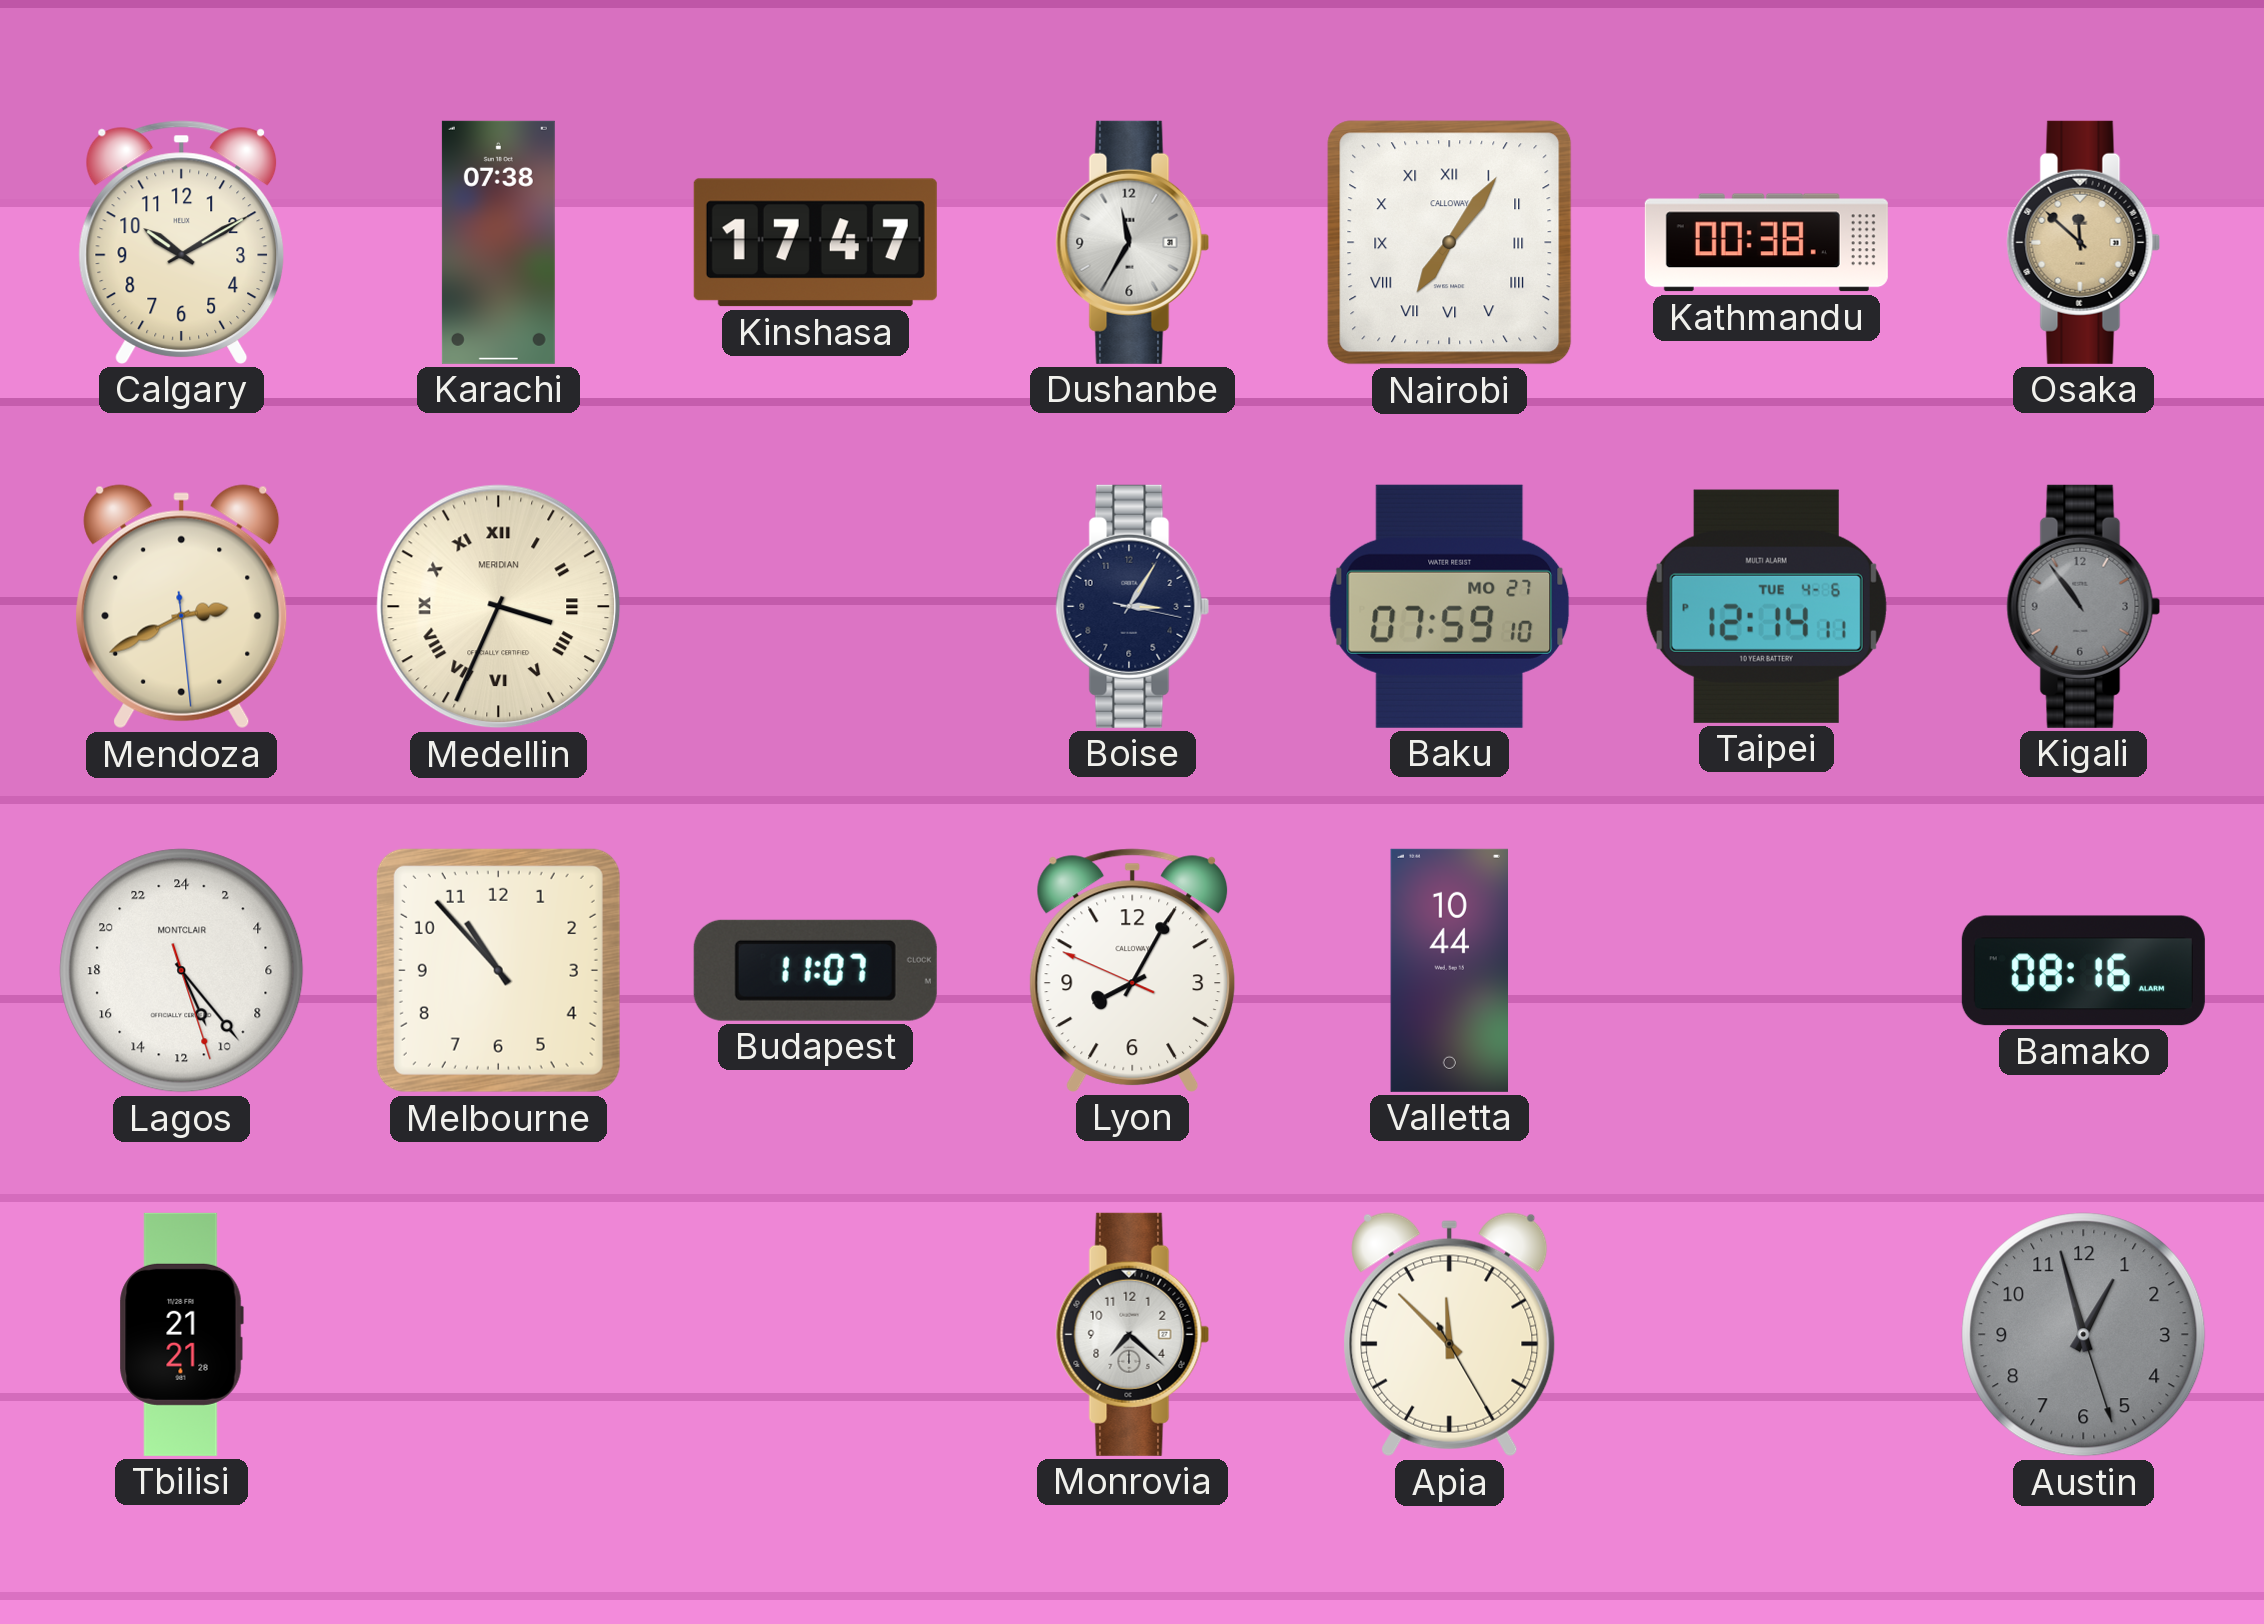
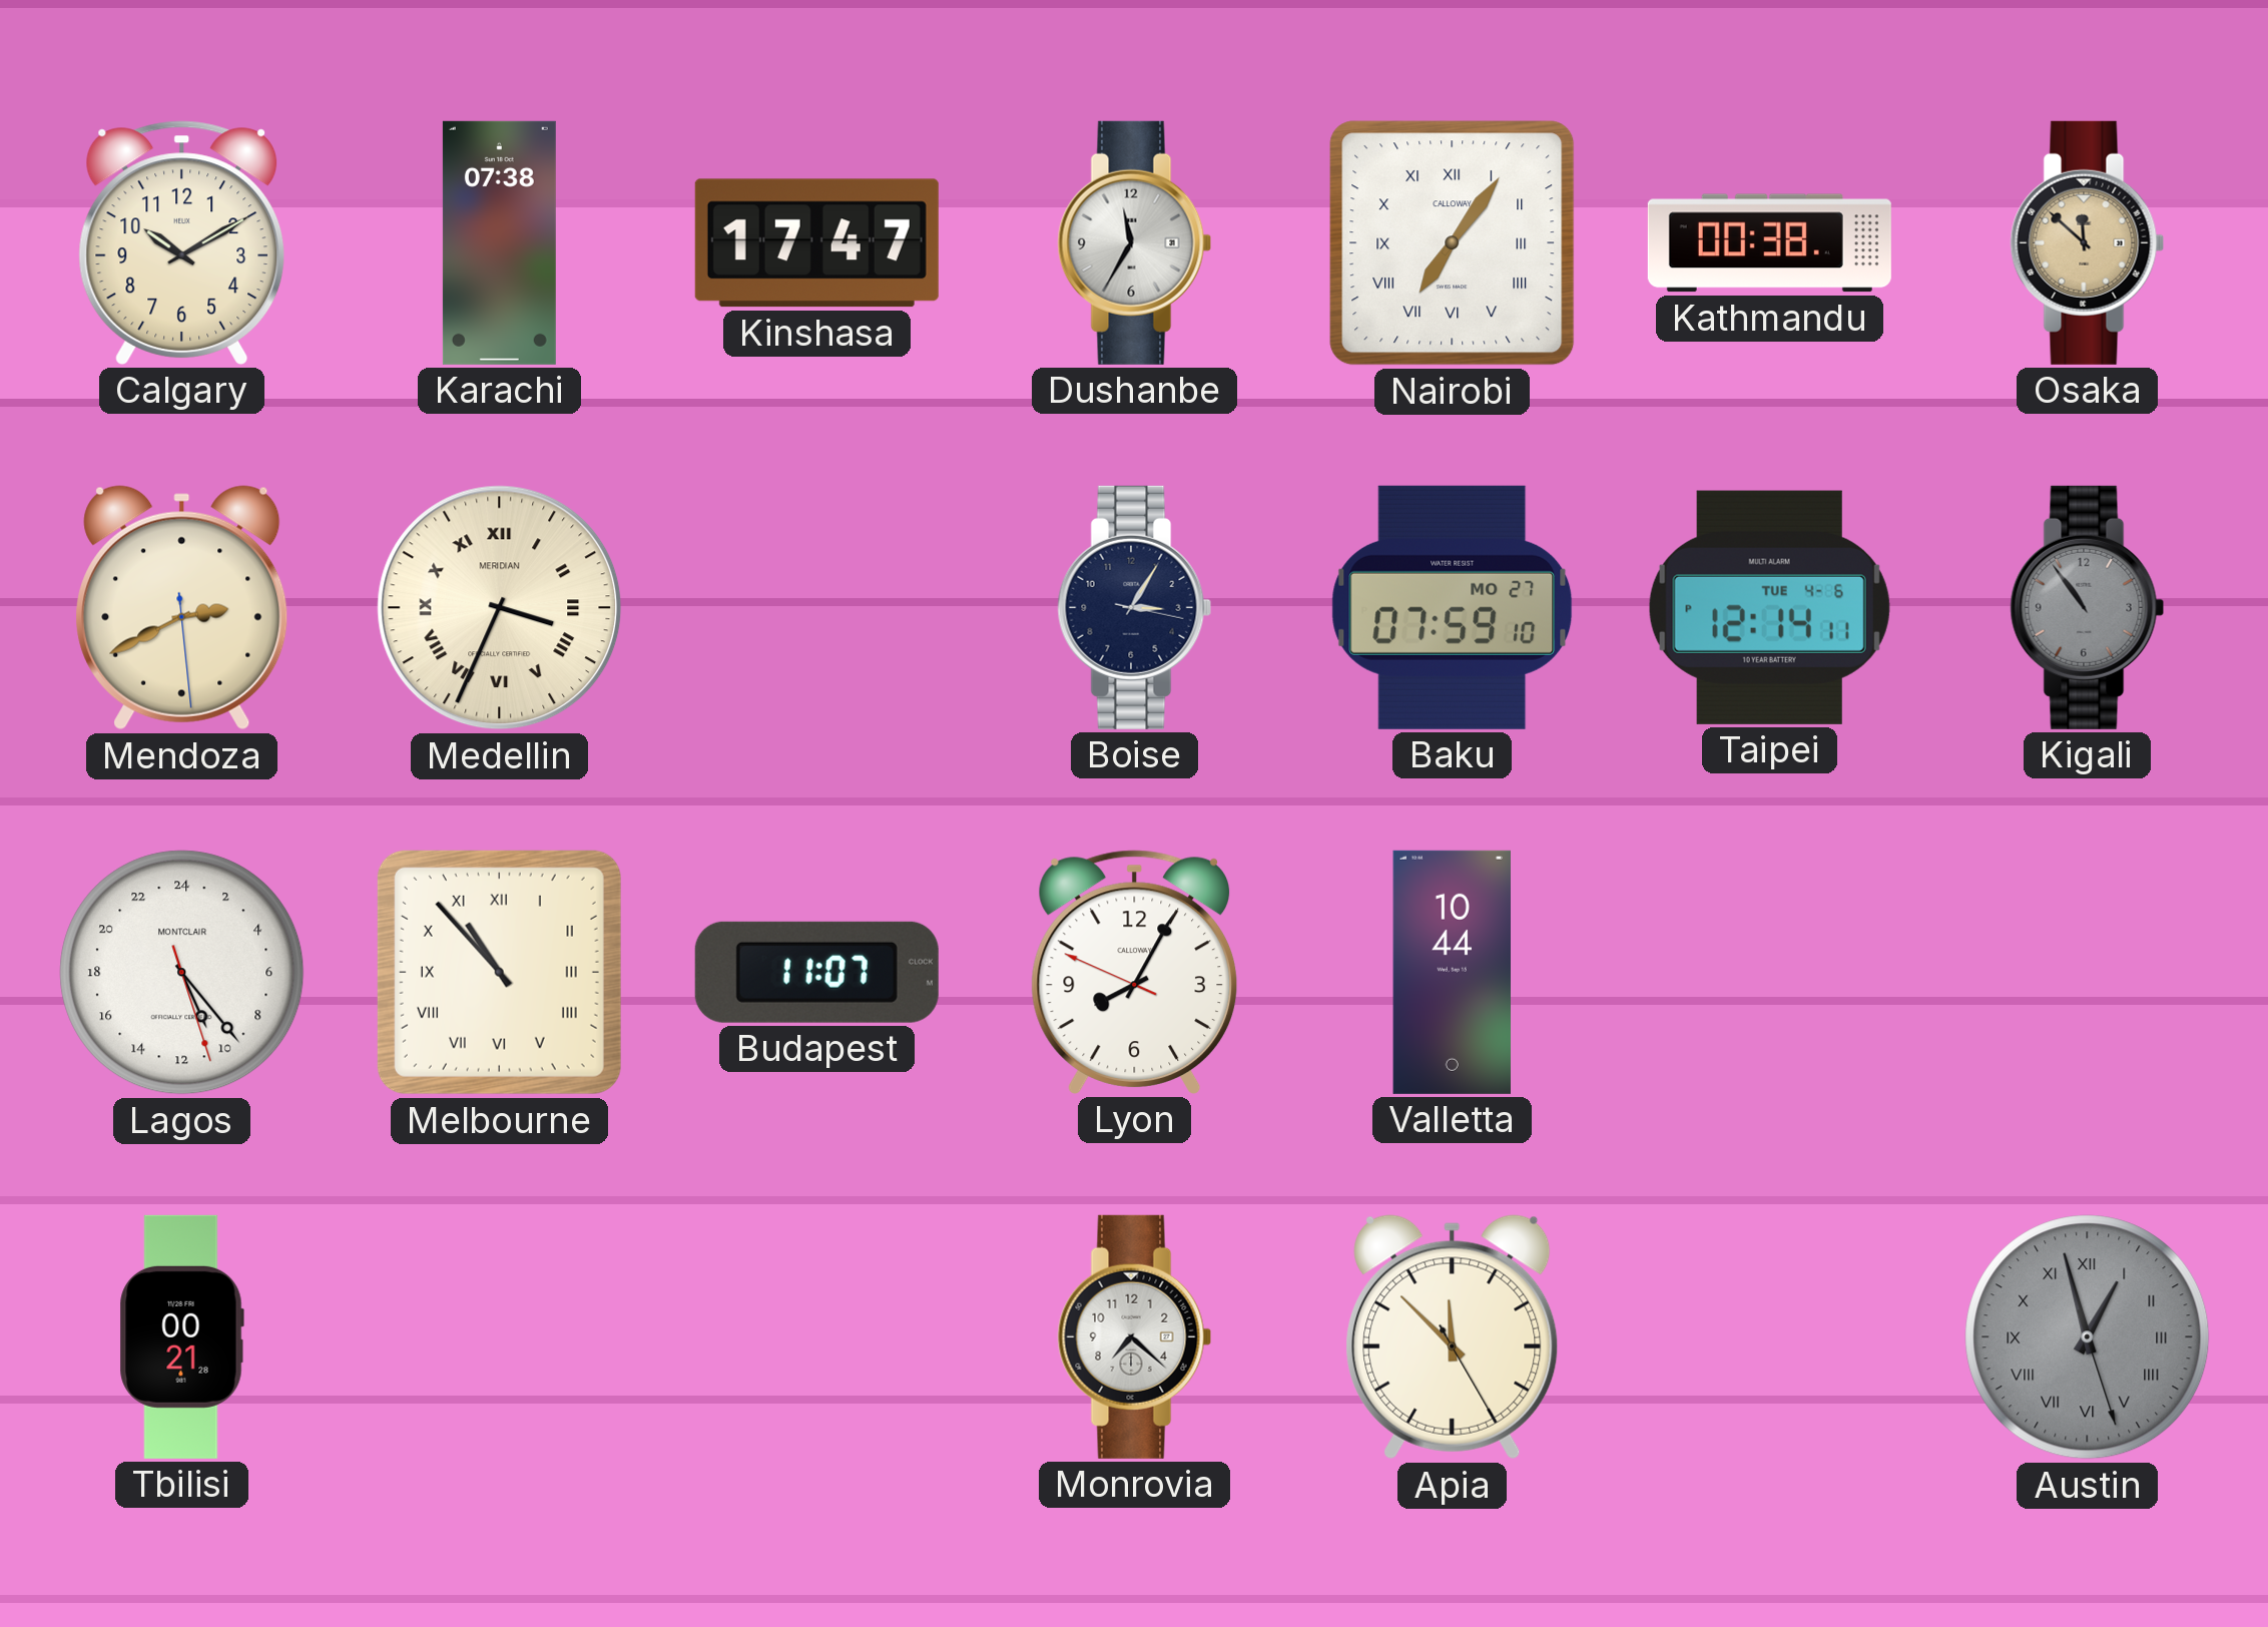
Melbourne numerals: Arabic -> Roman (499, 972)
Bamako: 08:16 -> none (2083, 971)
Tbilisi: 21:21 -> 00:21 (181, 1336)
Austin numerals: Arabic -> Roman (2088, 1337)
